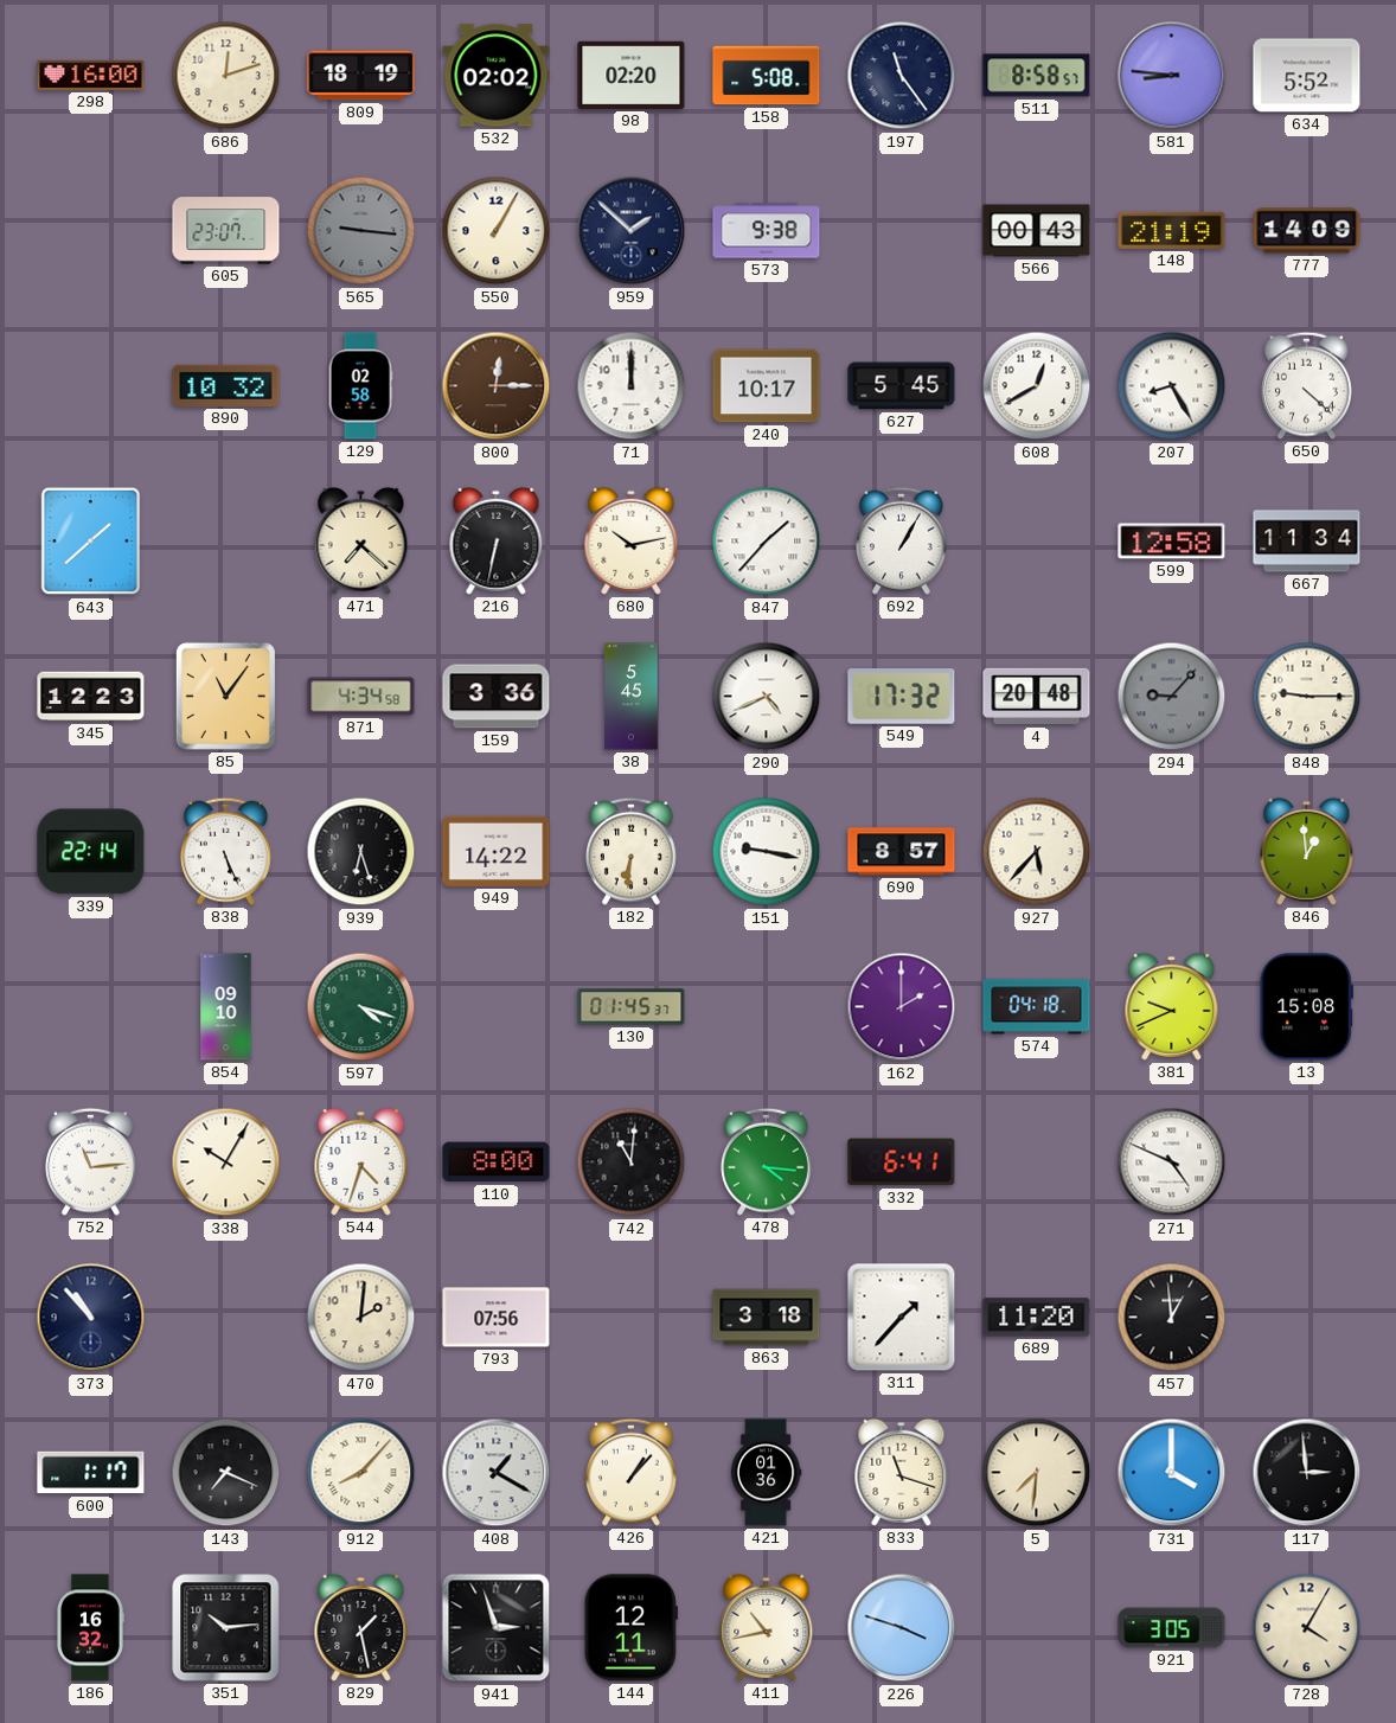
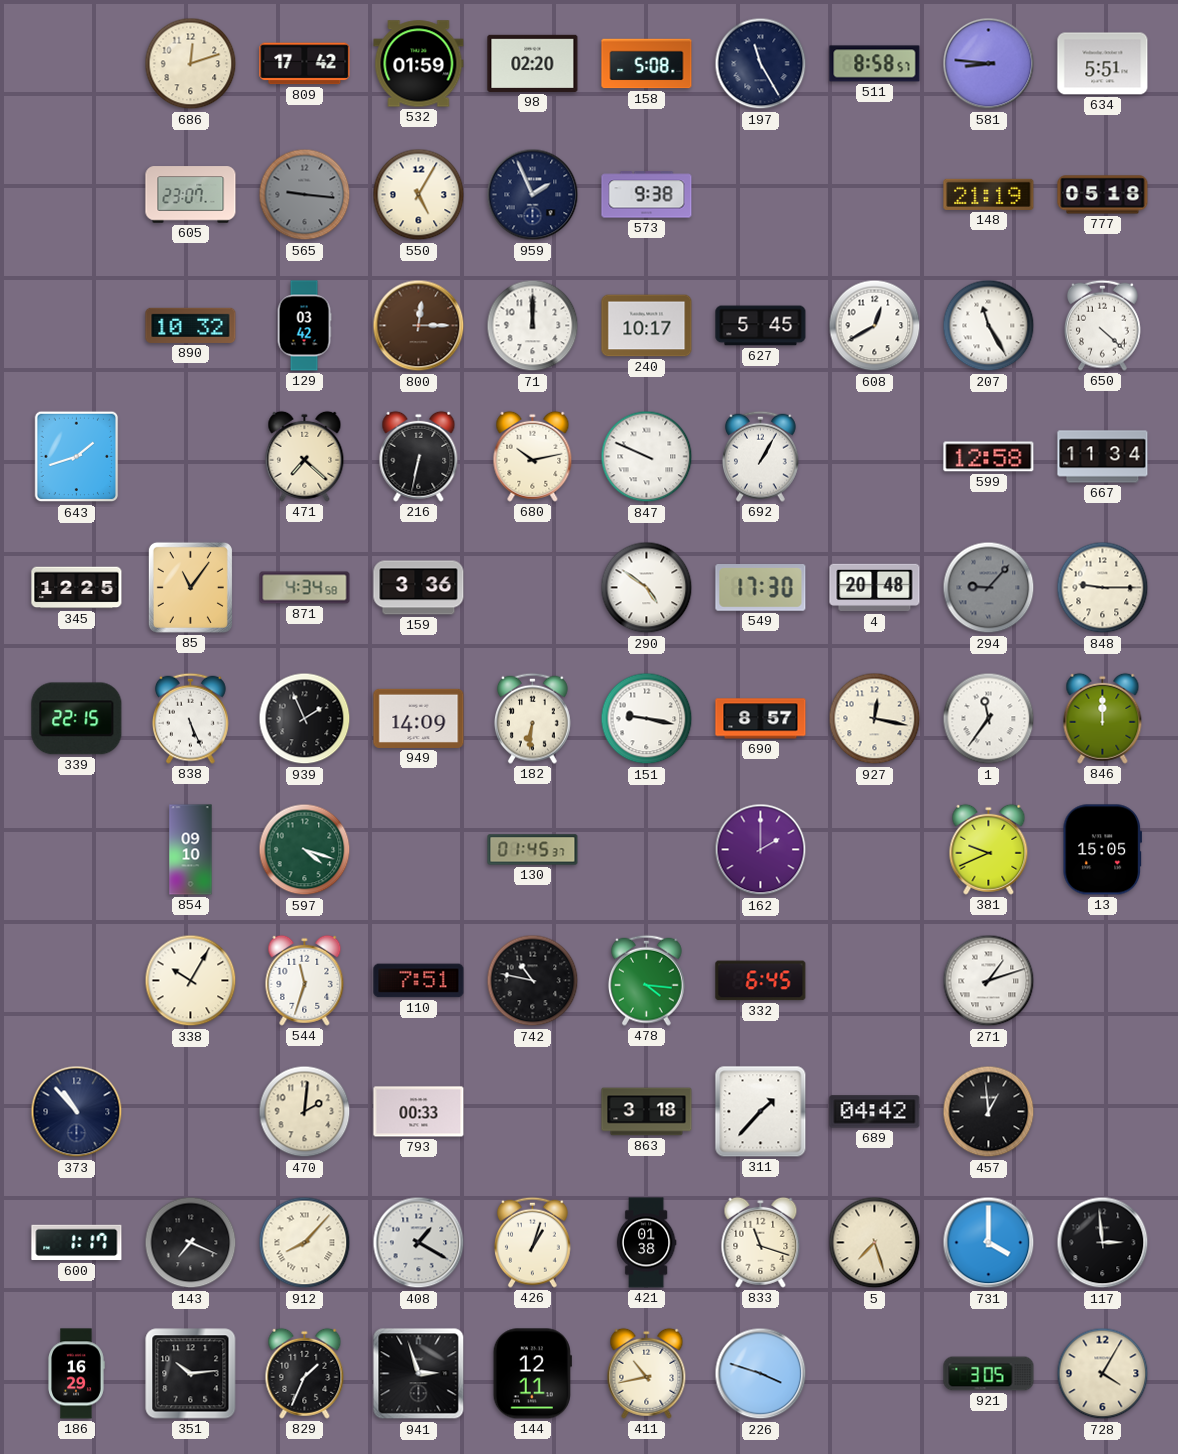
298: 16:00 -> none (91, 75)
809: 18:19 -> 17:42 (305, 64)
532: 02:02 -> 01:59 (419, 64)
197: 11:24 -> 11:25 (761, 64)
634: 5:52 -> 5:51 (1103, 64)
550: 1:05 -> 5:05 (419, 195)
959: 1:52 -> 1:56 (533, 195)
566: 00:43 -> none (1037, 231)
777: 14:09 -> 05:18 (1103, 195)
129: 02:58 -> 03:42 (304, 326)
207: 8:25 -> 11:25 (989, 326)
643: 1:38 -> 1:42 (77, 457)
847: 1:37 -> 9:49 (647, 457)
345: 12:23 -> 12:25 (77, 588)
38: 5:45 -> none (632, 697)
290: 4:41 -> 4:51 (647, 588)
549: 17:32 -> 17:30 (761, 588)
339: 22:14 -> 22:15 (77, 719)
939: 6:27 -> 1:56 (305, 719)
949: 14:22 -> 14:09 (419, 718)
927: 5:37 -> 12:17 (875, 719)
1: none -> 11:36 (989, 719)
846: 12:59 -> 12:00 (1103, 718)
574: 04:18 -> none (1037, 1007)
13: 15:08 -> 15:05 (1102, 850)
752: 11:14 -> none (91, 1161)
544: 4:33 -> 11:33 (305, 980)
110: 8:00 -> 7:51 (419, 981)
742: 11:01 -> 10:47 (533, 981)
332: 6:41 -> 6:45 (761, 981)
271: 4:49 -> 1:12 (989, 981)
793: 07:56 -> 00:33 (419, 1112)
689: 11:20 -> 04:42 (875, 1112)
426: 1:07 -> 1:03 (533, 1242)
421: 01:36 -> 01:38 (646, 1243)
5: 7:31 -> 7:27 (875, 1243)
186: 16:32 -> 16:29 (76, 1374)
829: 1:28 -> 1:34 (305, 1373)
